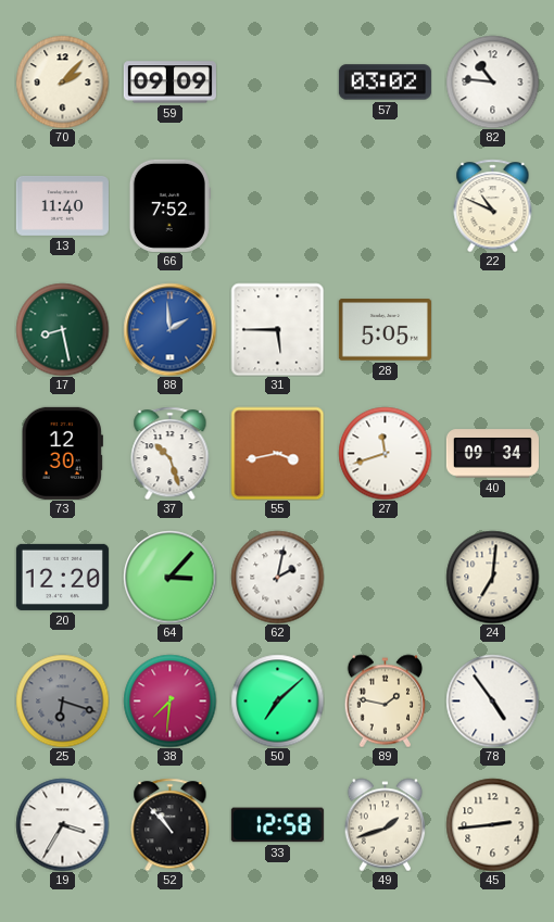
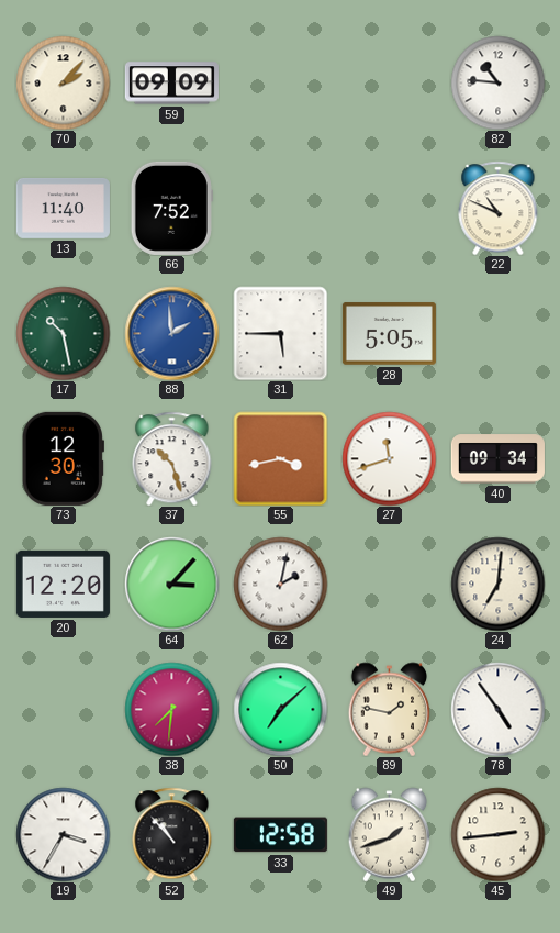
57: 03:02 -> none (385, 83)
17: 8:28 -> 10:28 (63, 333)
25: 6:18 -> none (62, 700)
